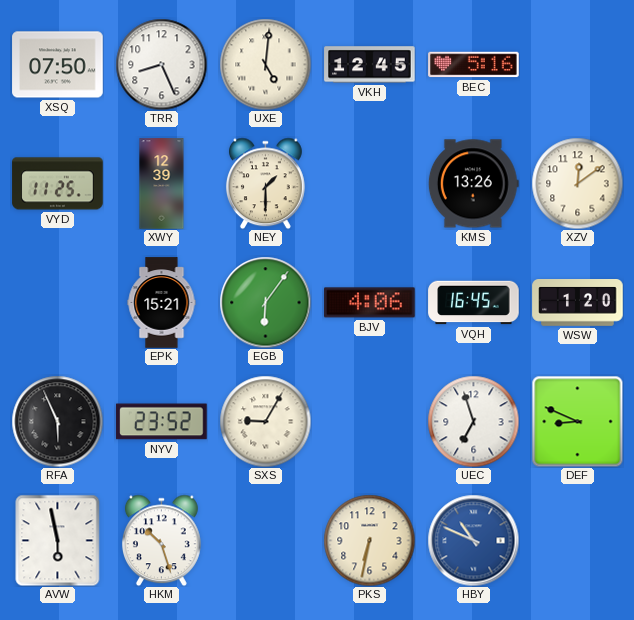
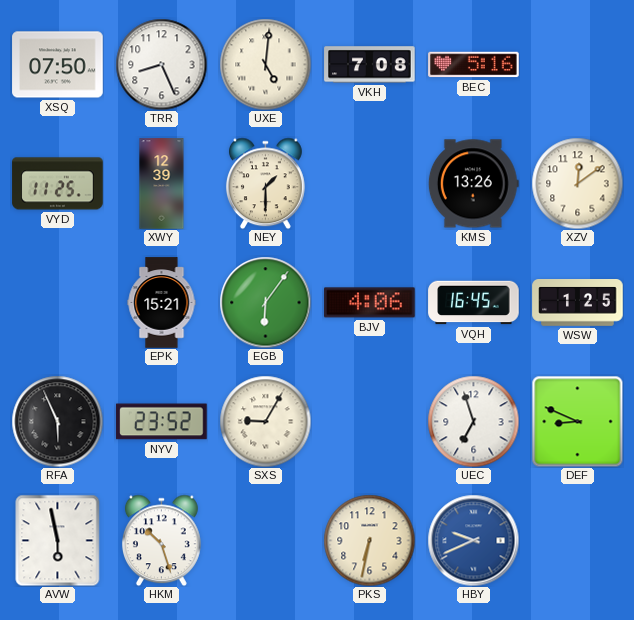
VKH: 12:45 -> 7:08 (370, 65)
WSW: 1:20 -> 1:25 (578, 303)
HBY: 10:49 -> 9:41 (473, 540)
